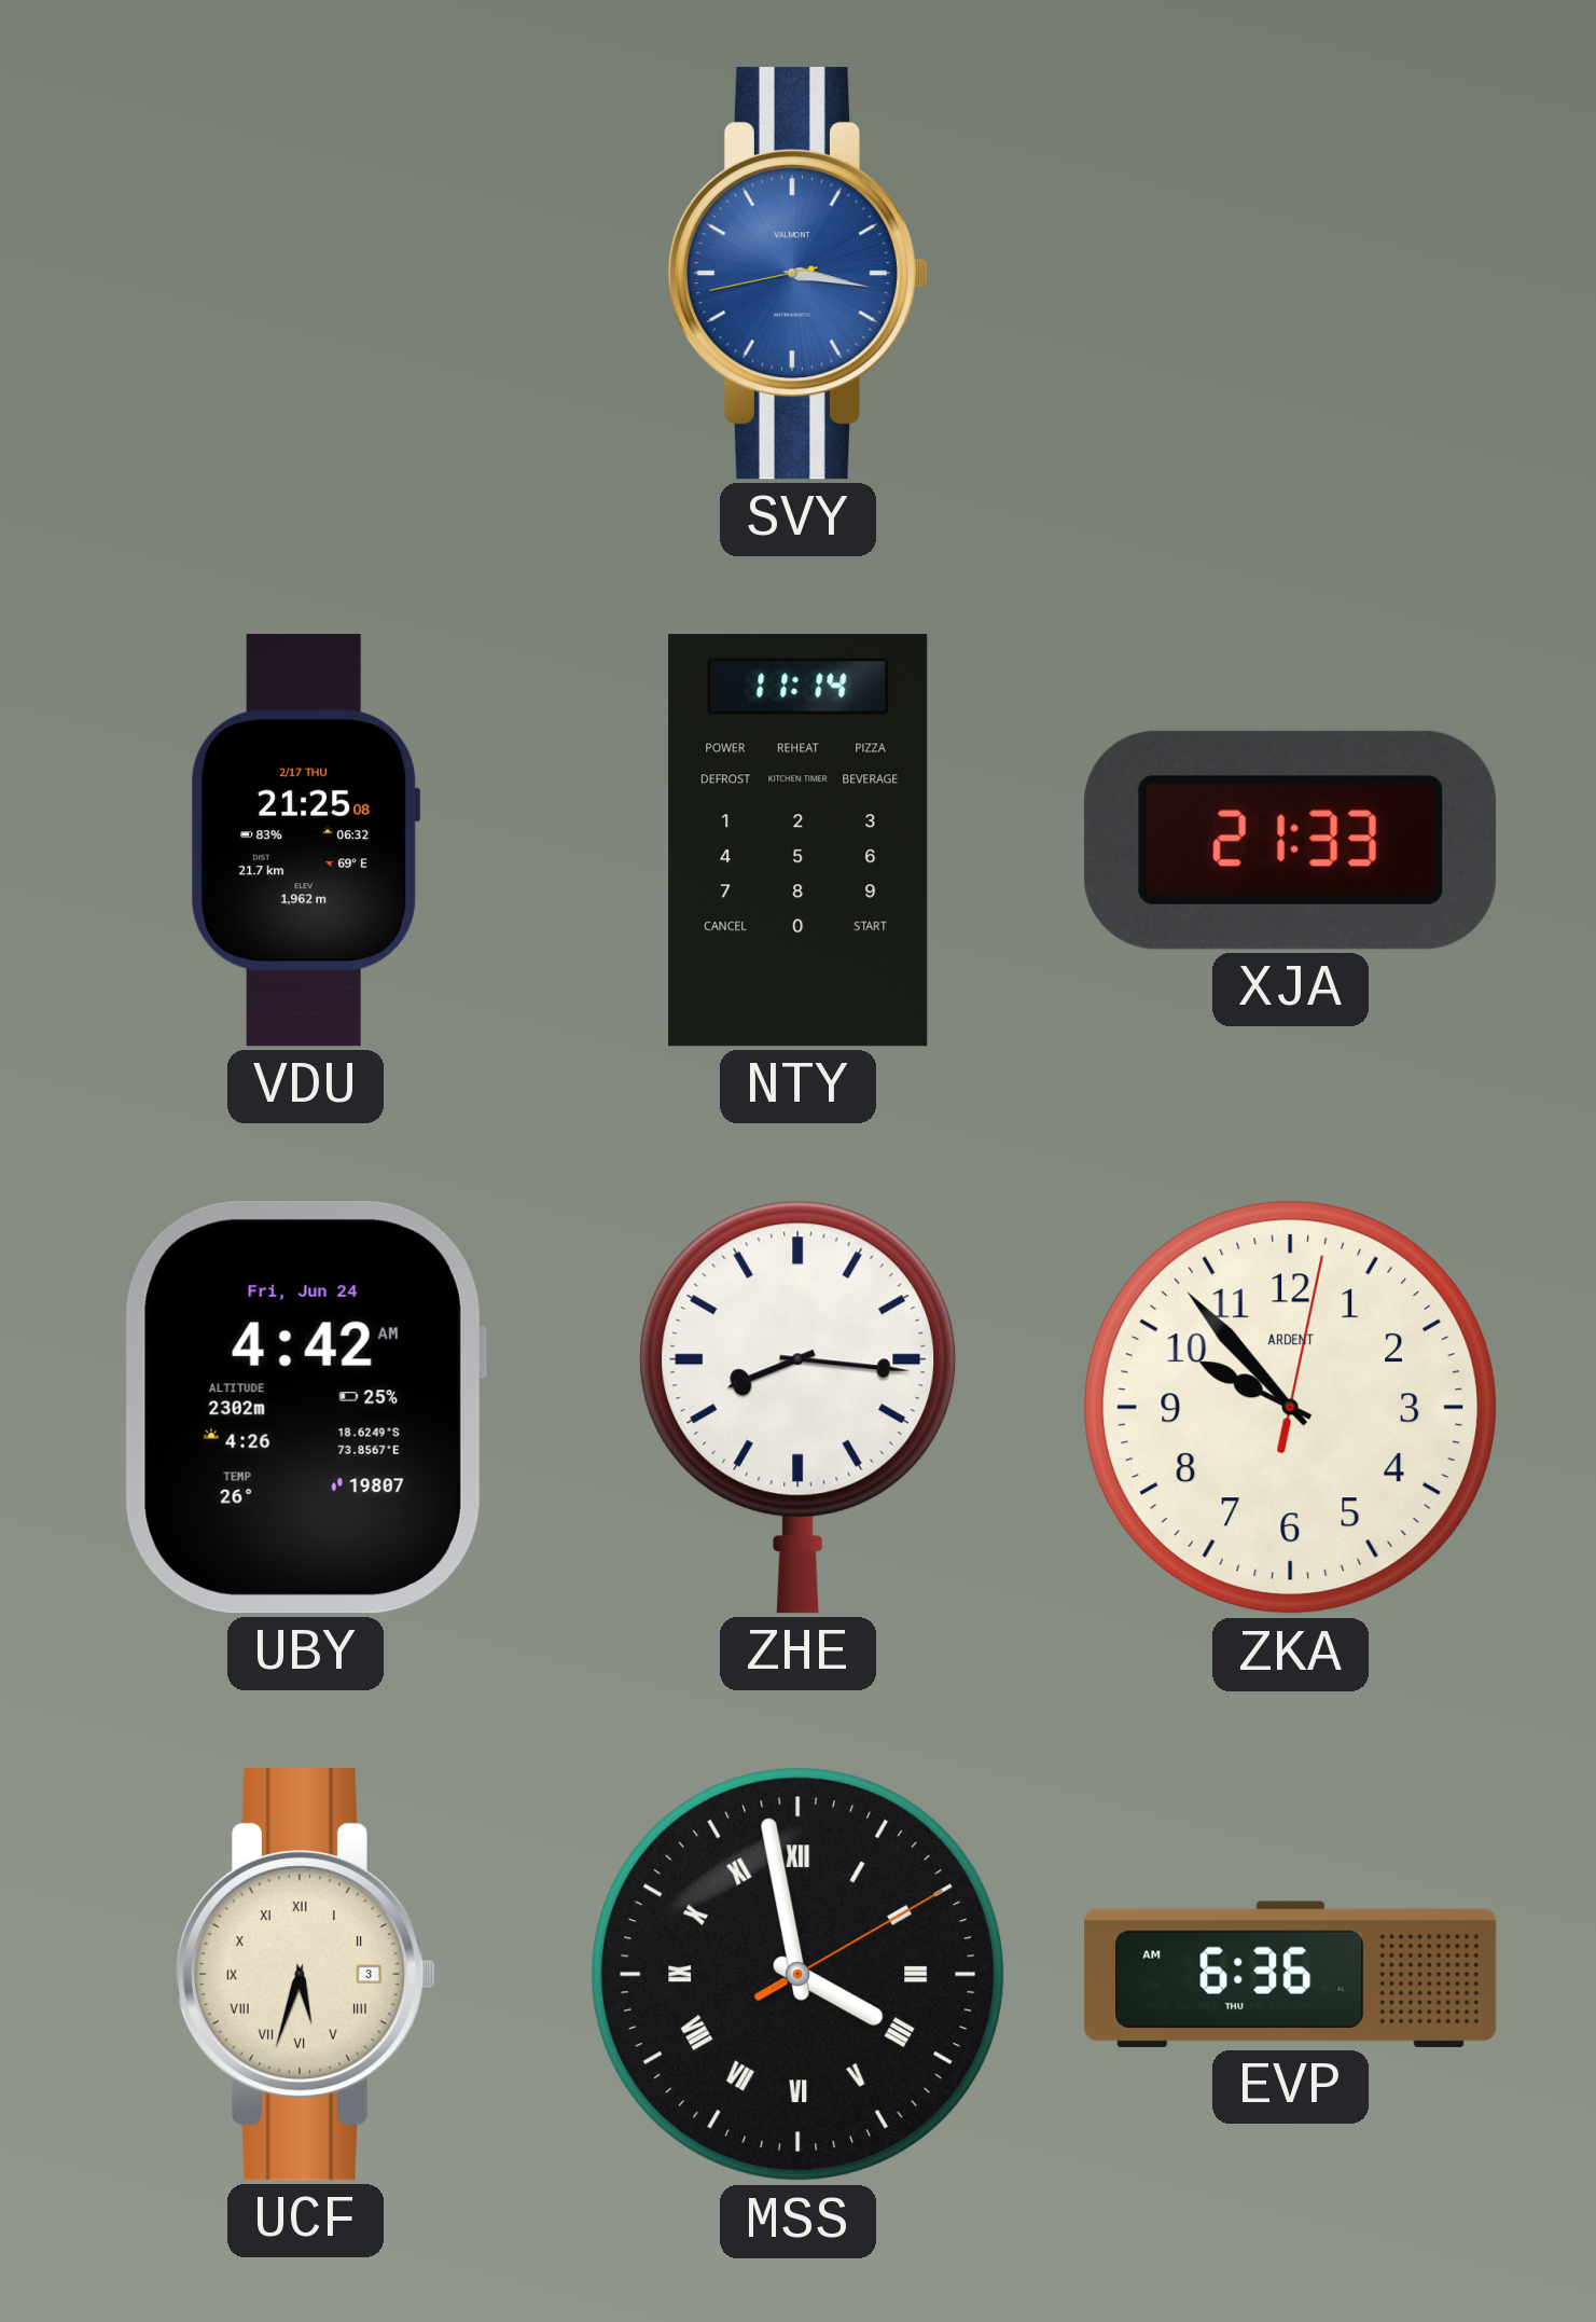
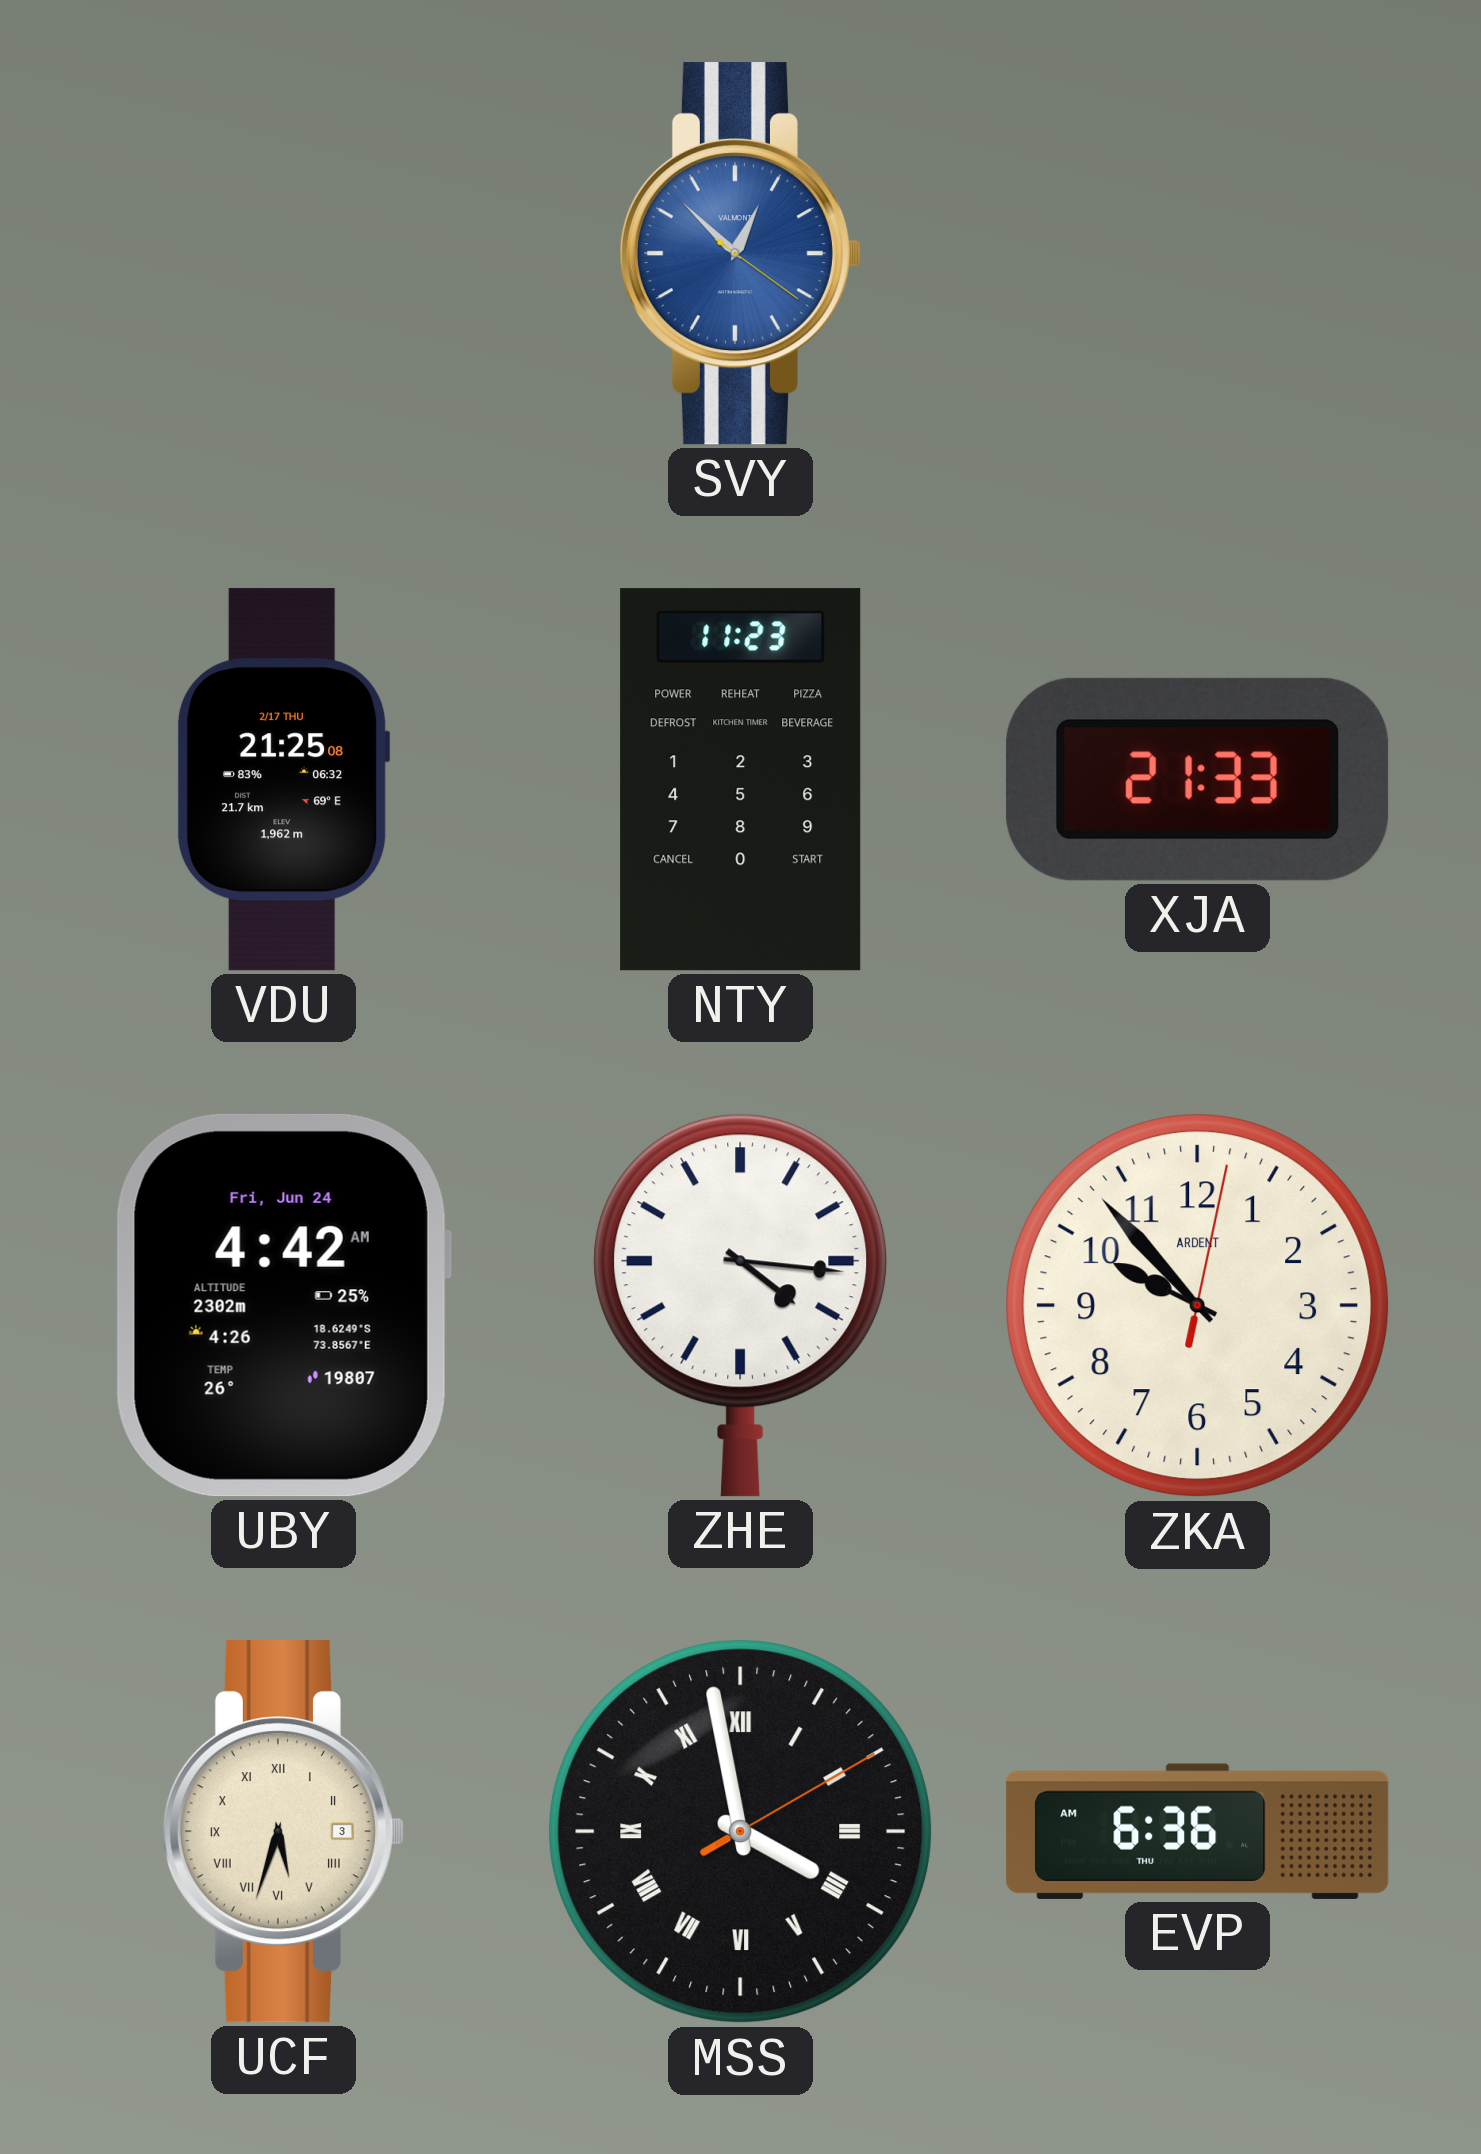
SVY: 3:16 -> 12:52 (740, 254)
NTY: 11:14 -> 11:23 (741, 780)
ZHE: 8:16 -> 4:16 (741, 1305)
